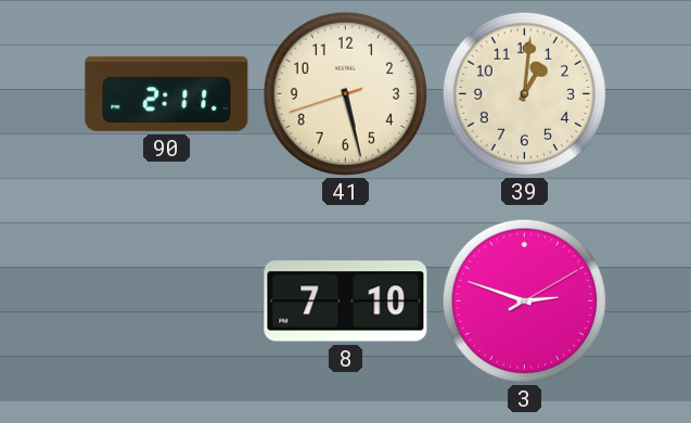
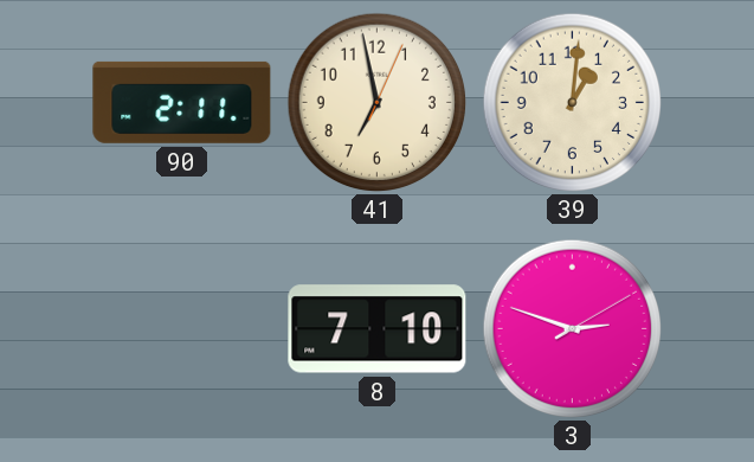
41: 5:27 -> 6:58 (376, 102)
